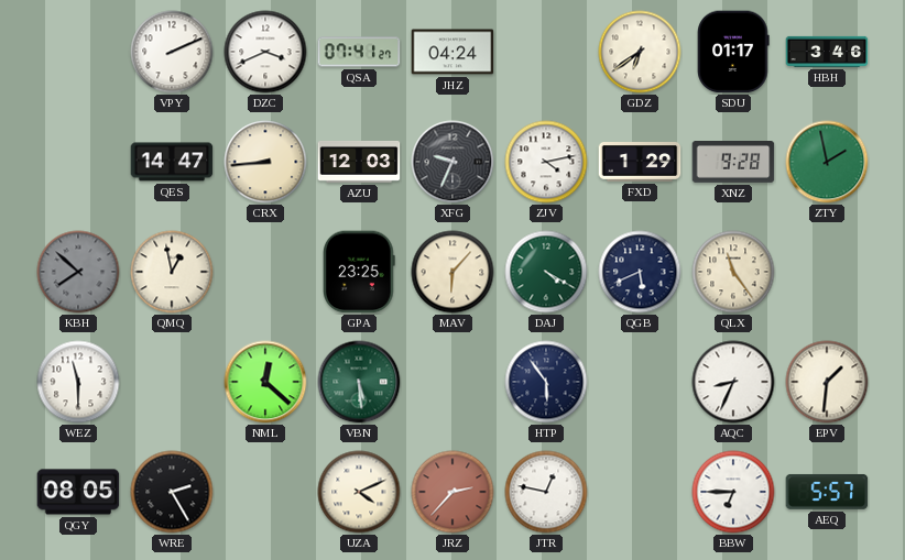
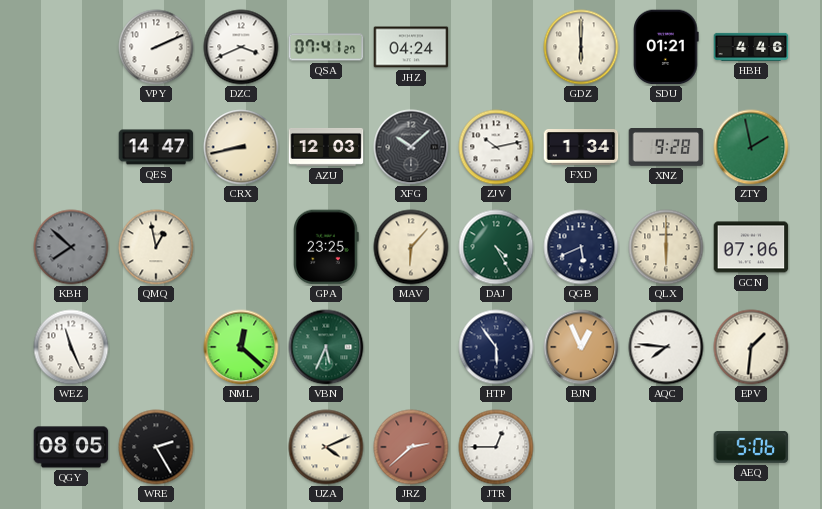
GDZ: 6:39 -> 6:00 (581, 47)
SDU: 01:17 -> 01:21 (666, 47)
HBH: 3:46 -> 4:46 (751, 47)
CRX: 8:44 -> 8:43 (241, 147)
XFG: 9:34 -> 10:08 (411, 147)
ZJV: 4:13 -> 10:13 (496, 147)
FXD: 1:29 -> 1:34 (581, 148)
DAJ: 4:20 -> 4:25 (496, 247)
QLX: 11:24 -> 6:00 (666, 247)
GCN: none -> 07:06 (751, 247)
WEZ: 11:30 -> 11:26 (71, 347)
VBN: 5:29 -> 5:34 (326, 347)
BJN: none -> 12:56 (581, 347)
AQC: 8:34 -> 7:46 (666, 347)
JRZ: 2:37 -> 2:38 (411, 447)
JTR: 12:47 -> 12:45 (496, 447)
BBW: 6:45 -> none (733, 492)
AEQ: 5:57 -> 5:06 (751, 447)
